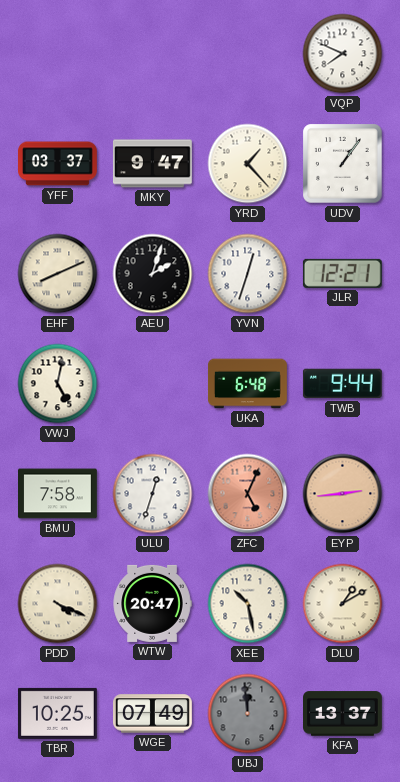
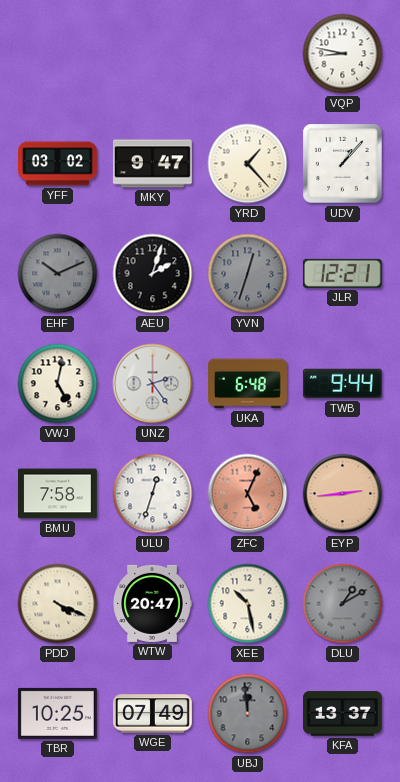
VQP: 7:49 -> 8:47 (343, 54)
YFF: 03:37 -> 03:02 (58, 164)
UDV: 1:06 -> 1:07 (343, 164)
EHF: 8:11 -> 10:11 (58, 274)
EHF dial: cream -> grey (58, 274)
YVN dial: white -> grey (248, 274)
UNZ: none -> 2:24 (153, 384)
DLU dial: cream -> grey (343, 604)
